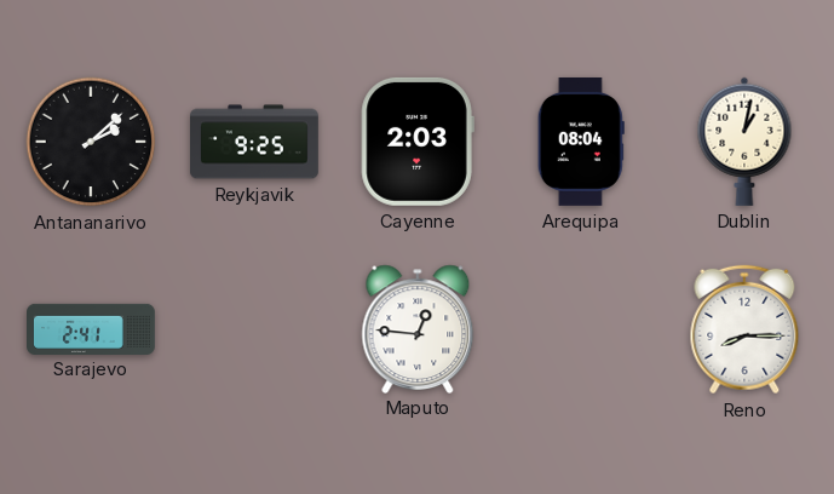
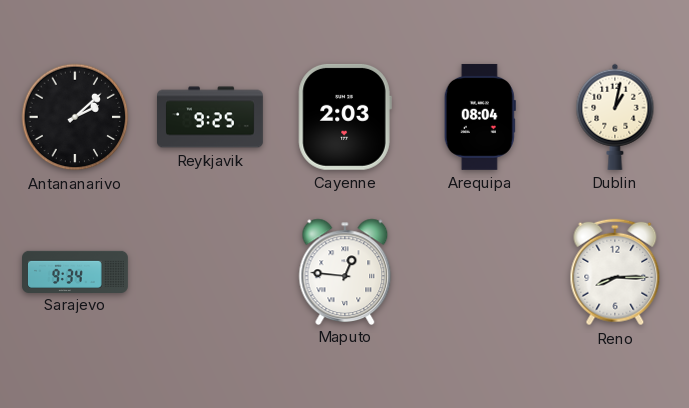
Sarajevo: 2:41 -> 9:34 (76, 271)
